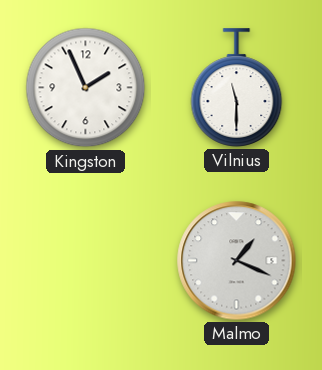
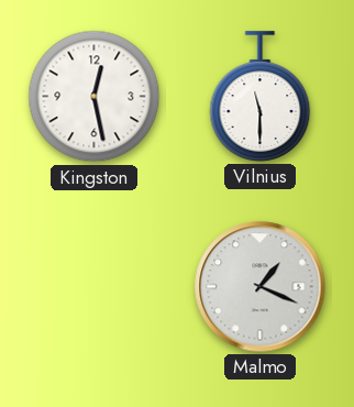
Kingston: 1:56 -> 12:28 (95, 97)
